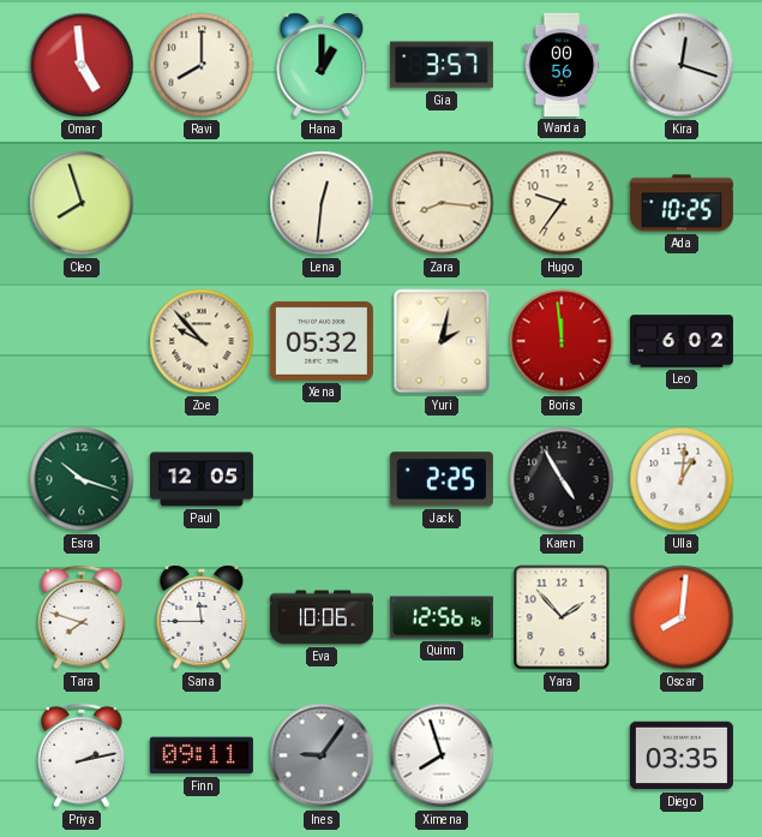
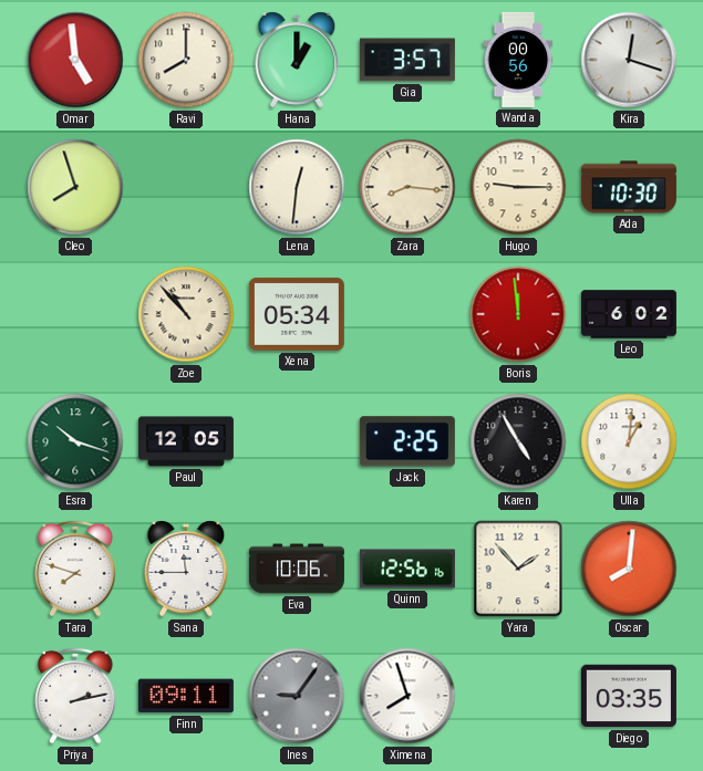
Hugo: 9:36 -> 9:15 (518, 187)
Ada: 10:25 -> 10:30 (629, 187)
Zoe: 9:53 -> 10:53 (186, 314)
Xena: 05:32 -> 05:34 (297, 314)
Yuri: 2:02 -> none (442, 341)
